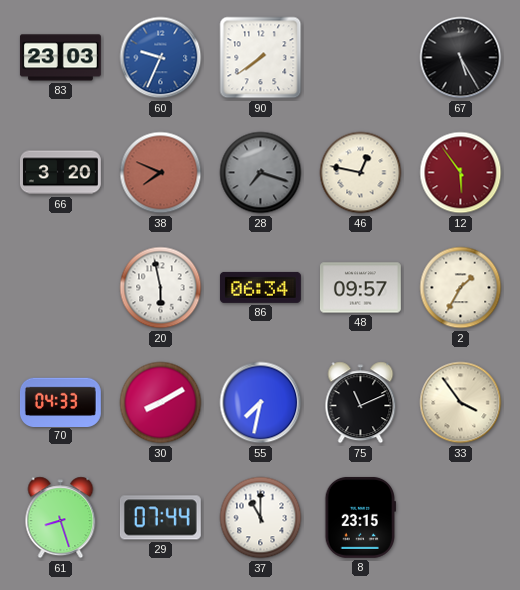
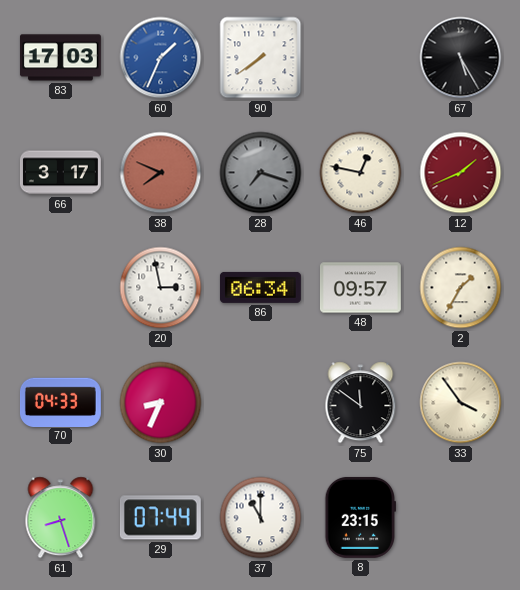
83: 23:03 -> 17:03 (60, 58)
60: 9:34 -> 1:34 (161, 58)
66: 3:20 -> 3:17 (60, 173)
12: 5:54 -> 1:41 (461, 173)
20: 5:58 -> 2:58 (161, 288)
30: 8:10 -> 8:34 (161, 403)
55: 7:32 -> none (261, 403)
75: 11:11 -> 11:51 (361, 403)
